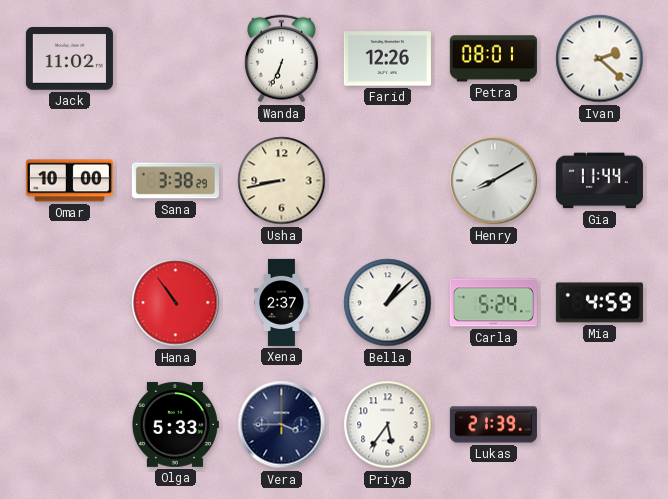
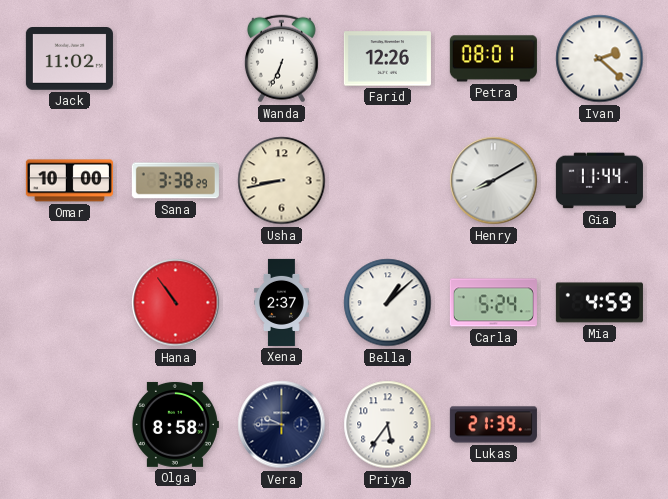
Olga: 5:33 -> 8:58 (175, 424)
Vera: 3:45 -> 9:45 (282, 425)
